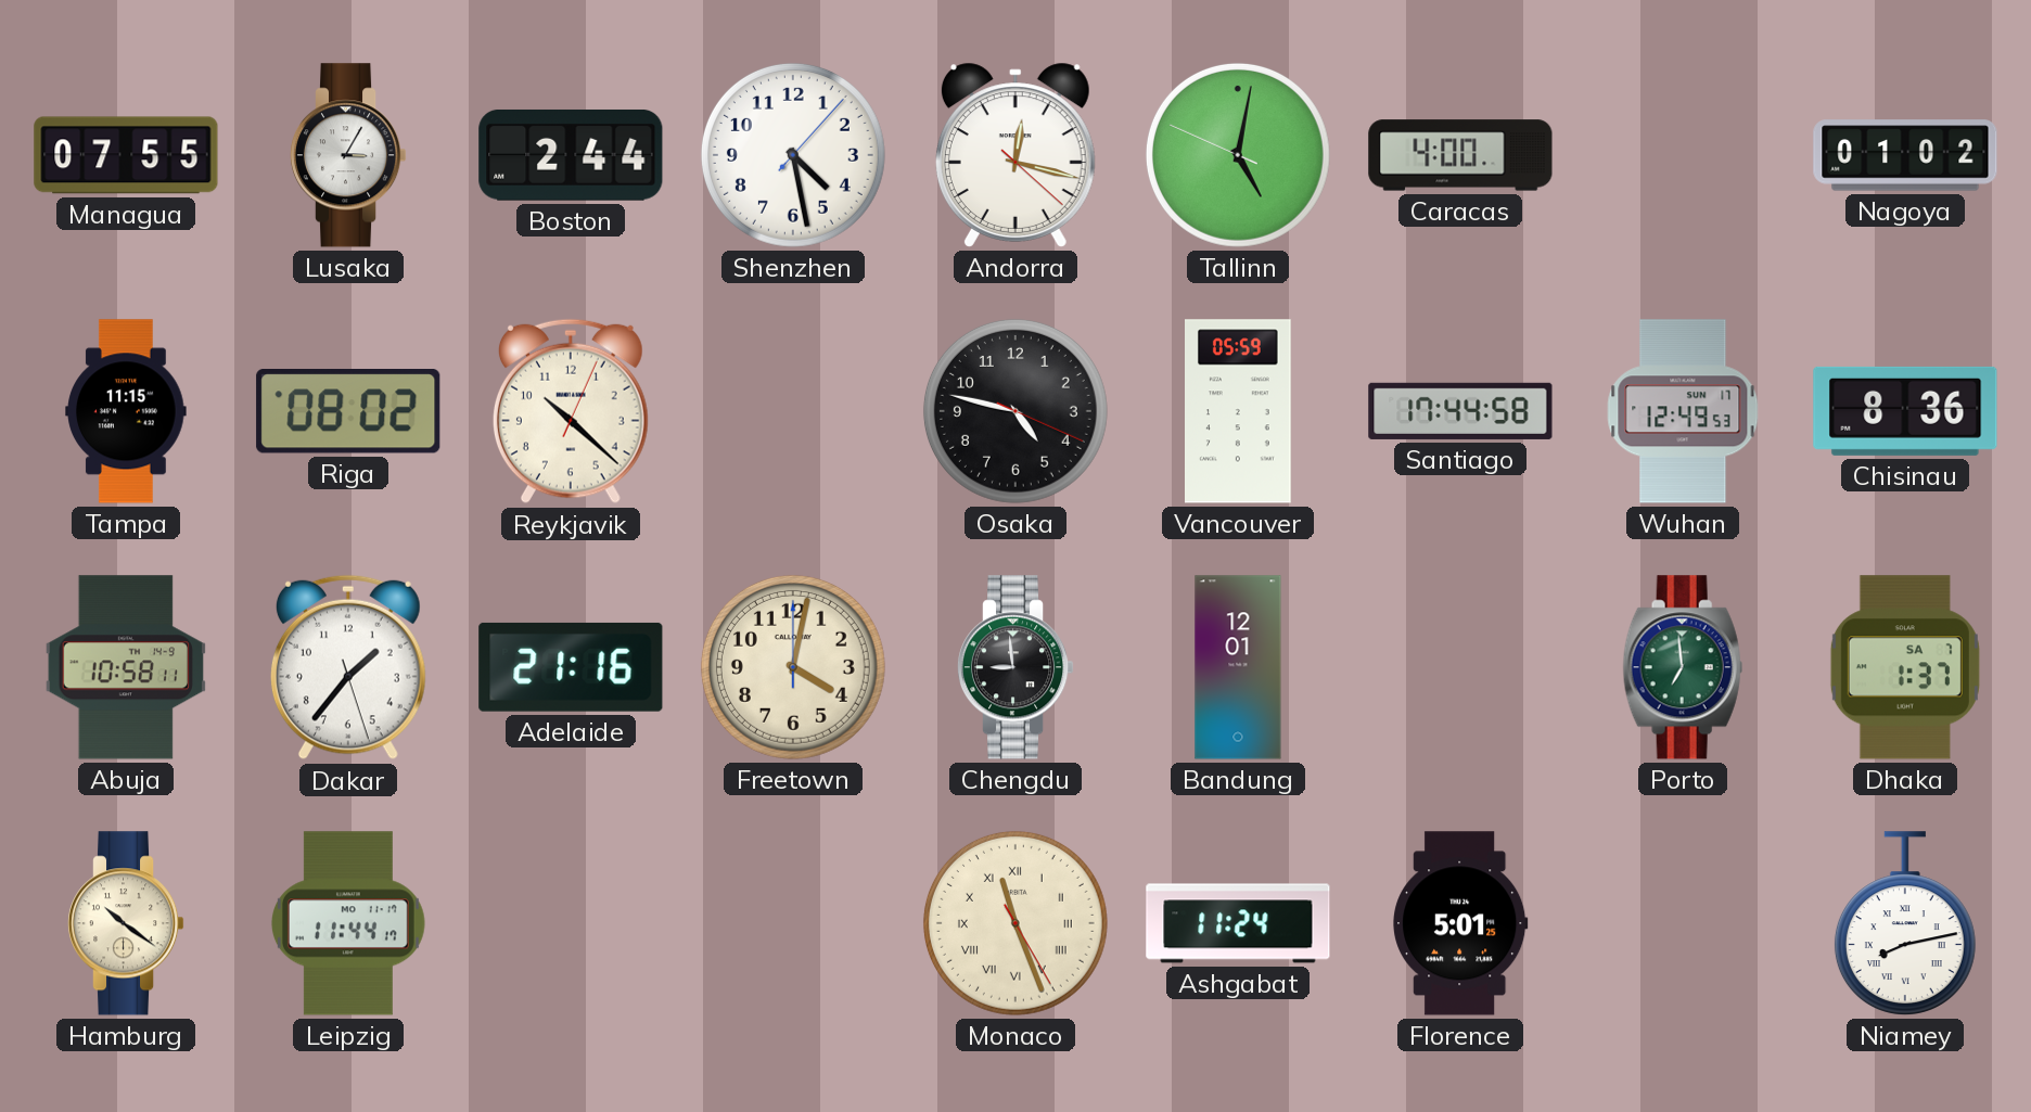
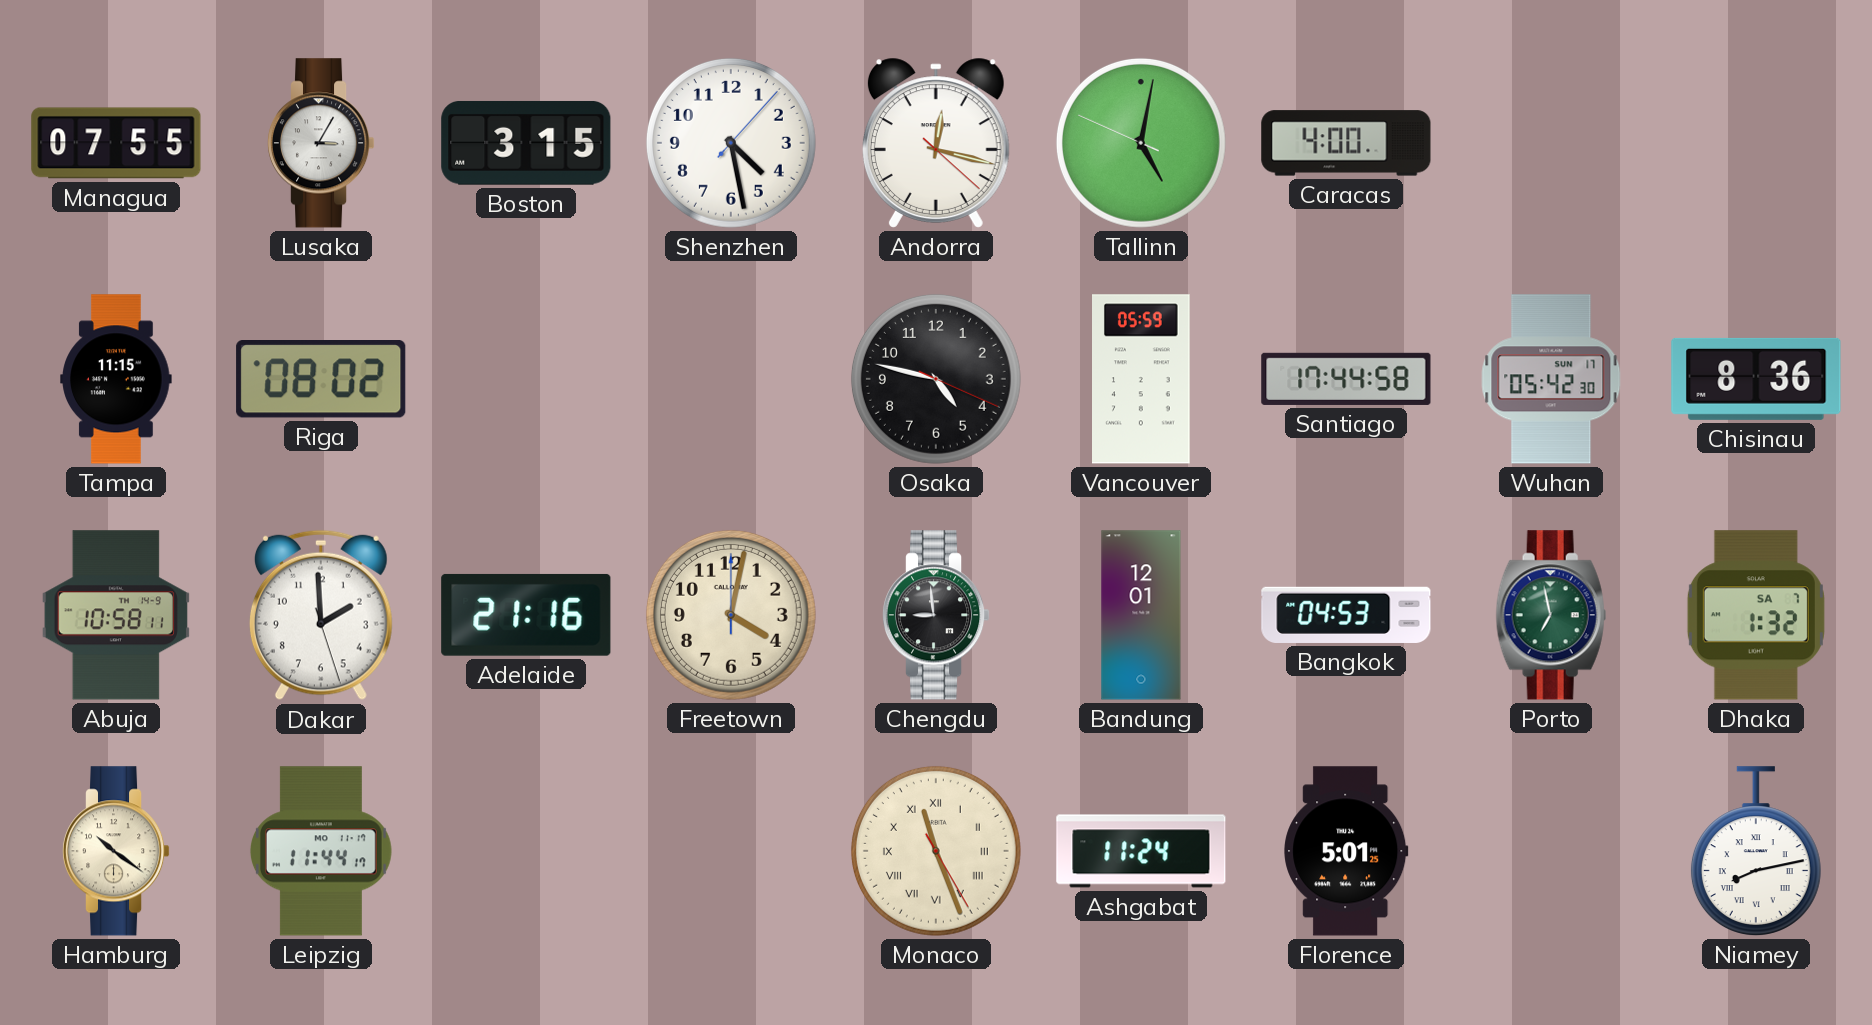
Boston: 2:44 -> 3:15 (526, 143)
Nagoya: 01:02 -> none (1905, 155)
Reykjavik: 10:22 -> none (571, 411)
Wuhan: 12:49 -> 05:42 (1551, 379)
Dakar: 1:36 -> 1:59 (321, 615)
Bangkok: none -> 04:53 (1346, 615)
Porto: 6:59 -> 6:58 (1551, 615)
Dhaka: 1:37 -> 1:32 (1756, 615)
